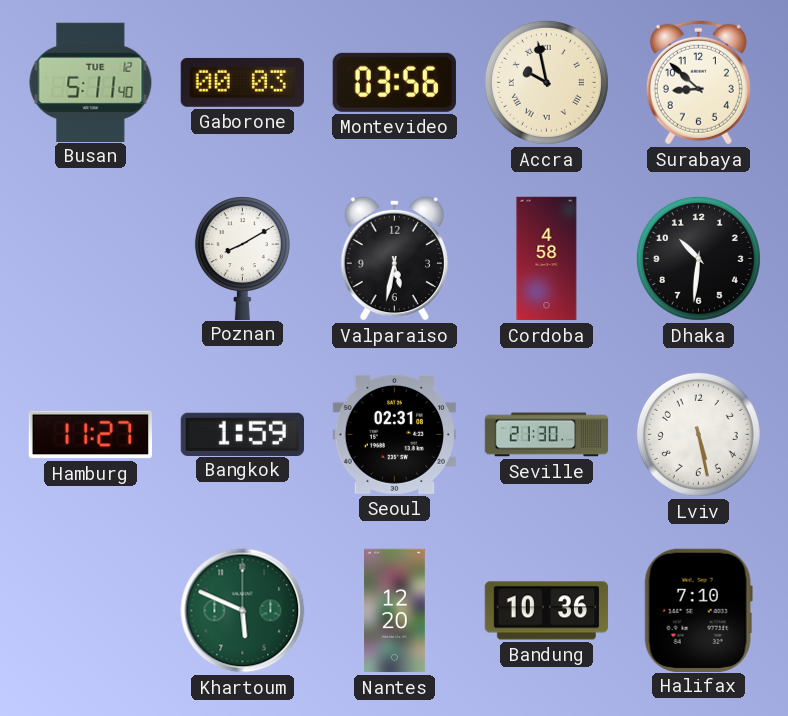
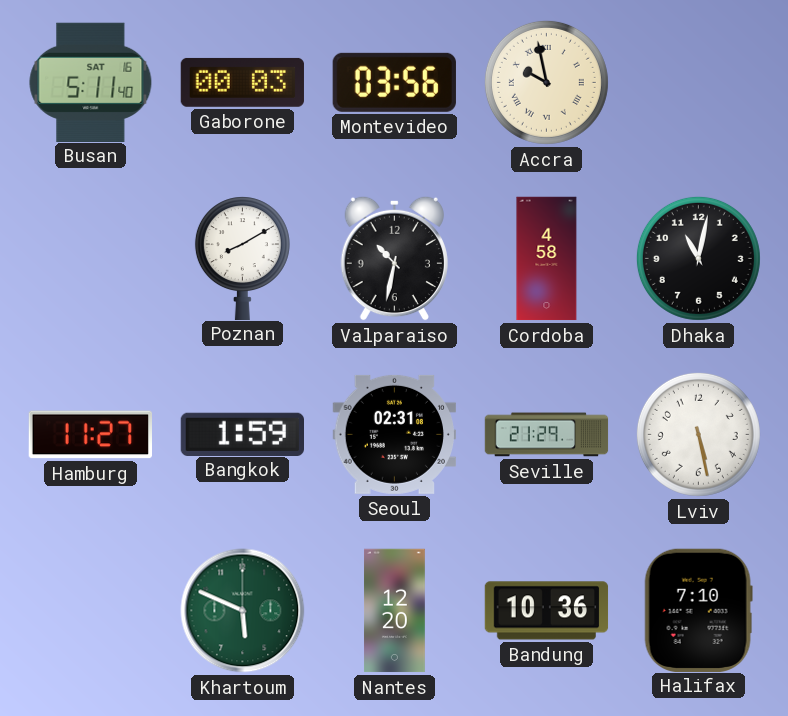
Busan date: TUE 12 -> SAT 16 (91, 82)
Surabaya: 8:52 -> none (698, 82)
Valparaiso: 5:32 -> 10:32 (394, 258)
Dhaka: 10:31 -> 11:02 (698, 258)
Seville: 21:30 -> 21:29 (547, 435)
